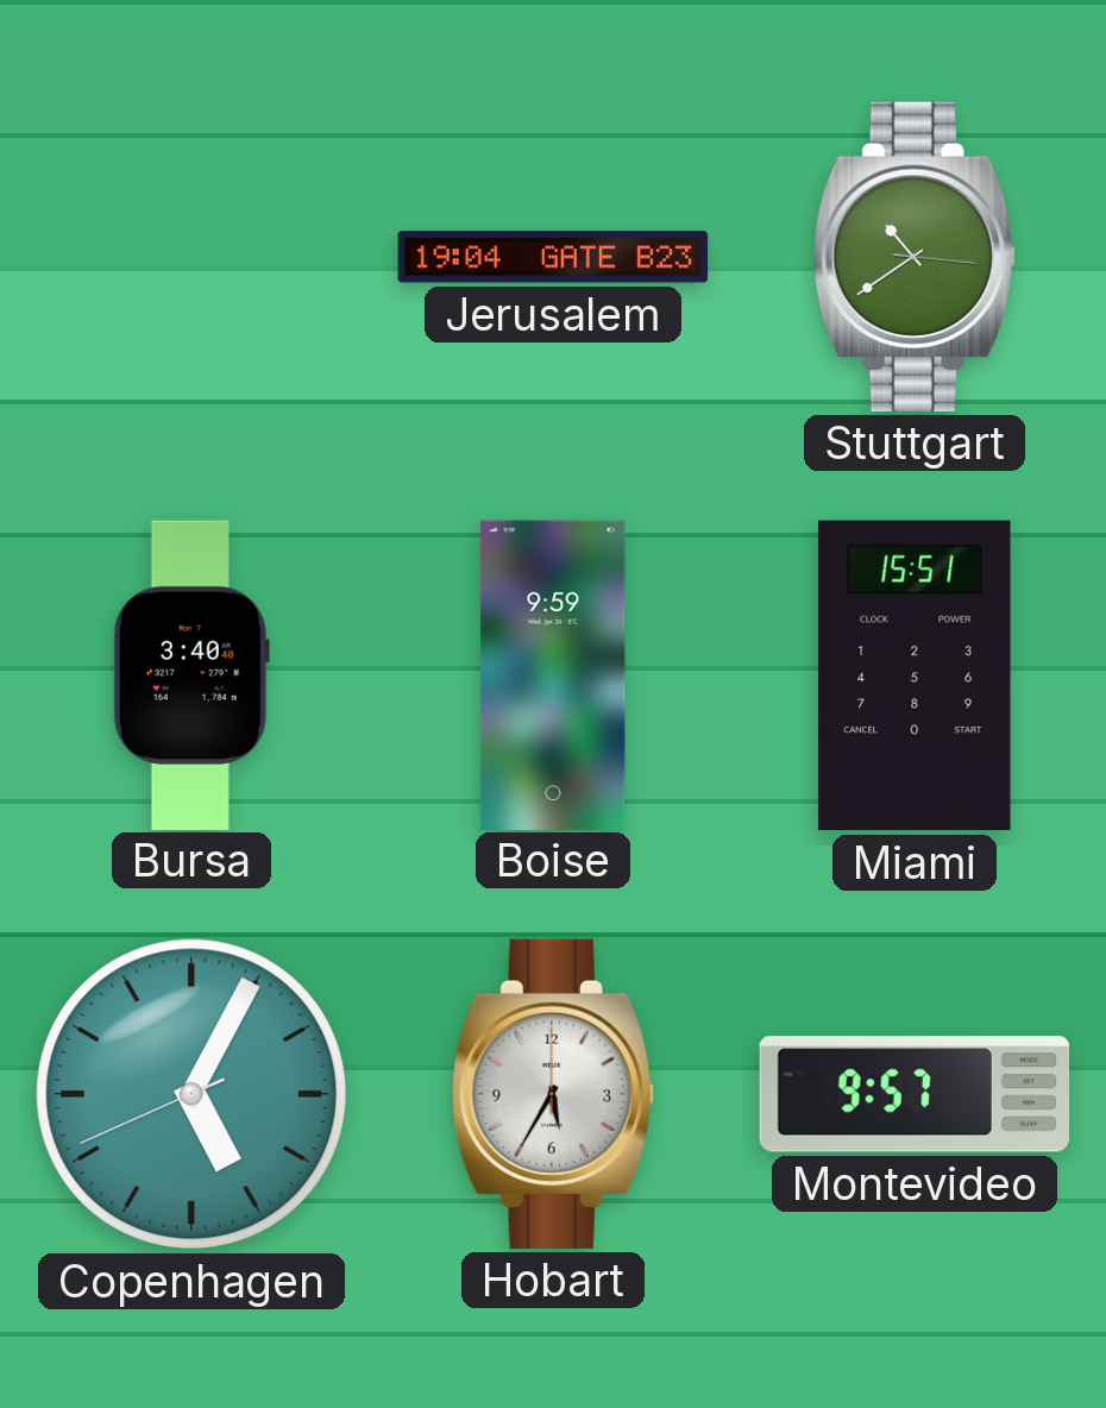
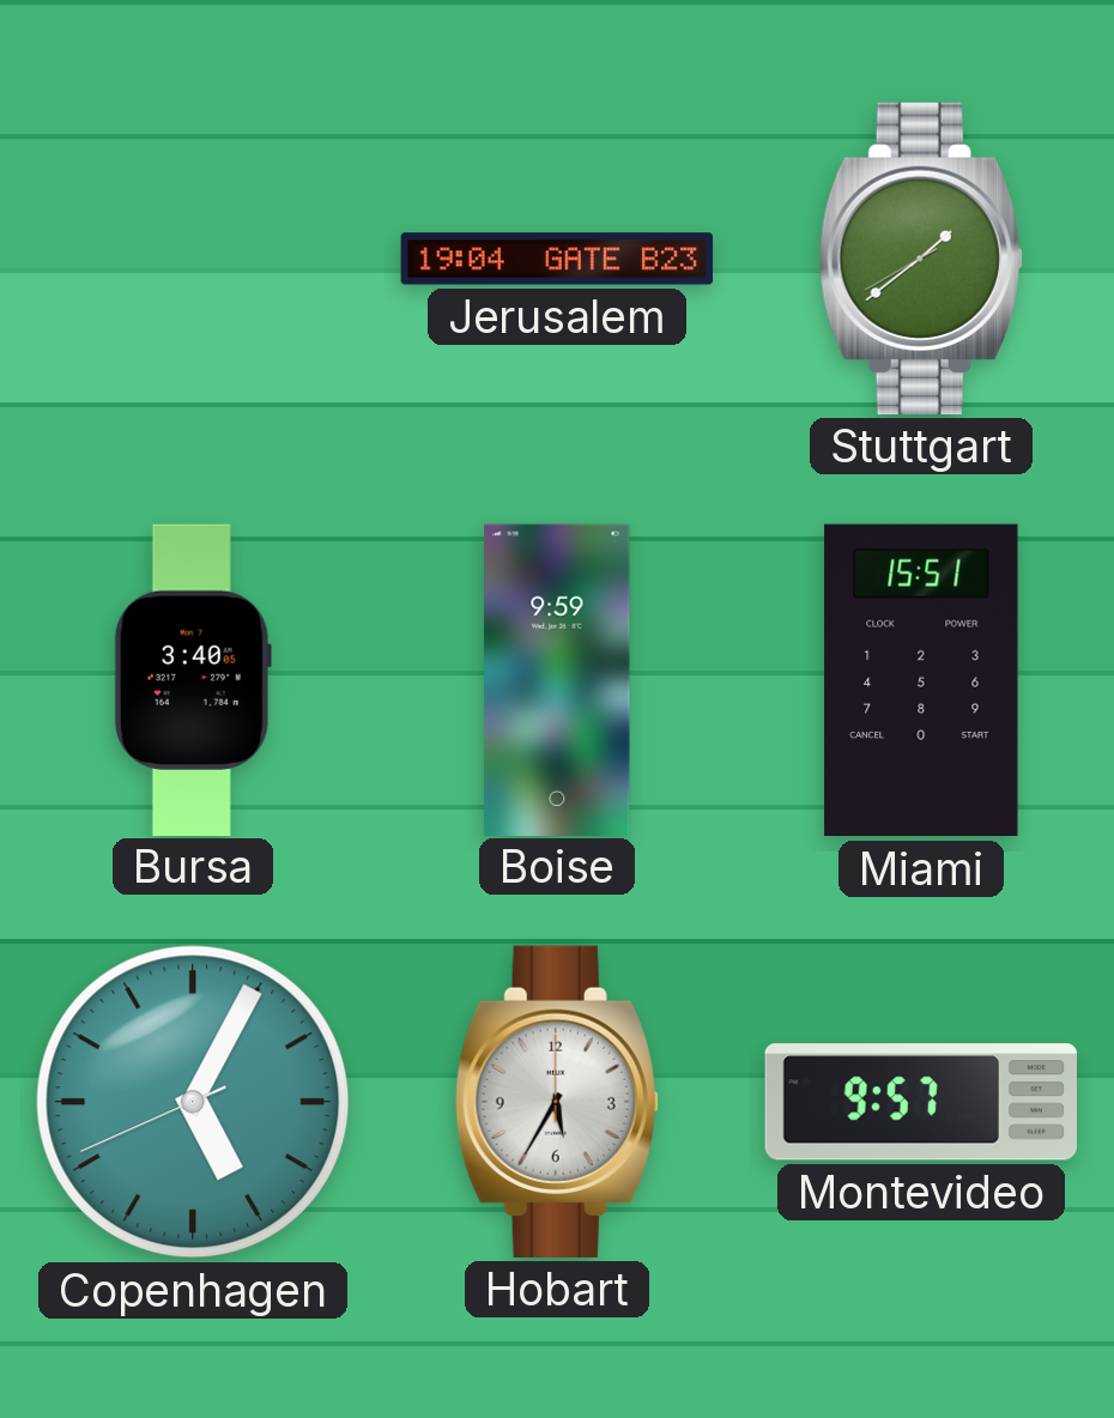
Stuttgart: 10:39 -> 1:38 (921, 259)
Bursa: 3:40:40 -> 3:40:05 (193, 679)
